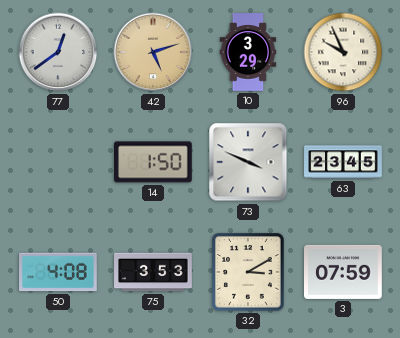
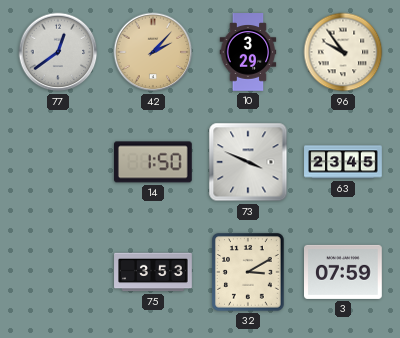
42: 5:12 -> 2:07 (153, 52)
96: 9:56 -> 9:54 (343, 52)
50: 4:08 -> none (59, 272)
